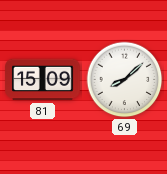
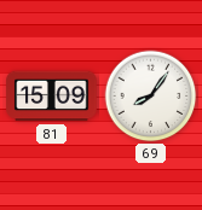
69: 8:08 -> 8:06 (151, 97)
